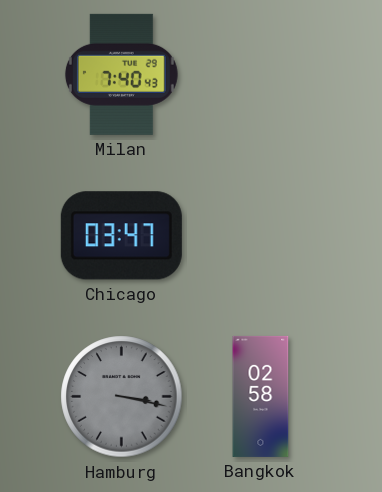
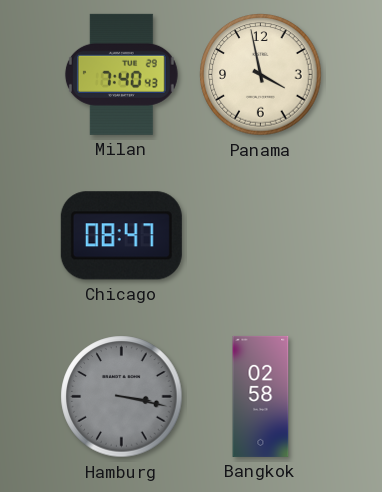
Panama: none -> 3:58 (261, 75)
Chicago: 03:47 -> 08:47 (121, 236)
